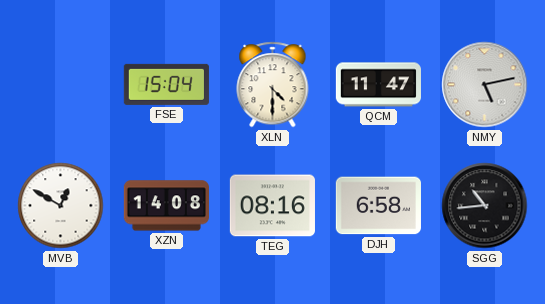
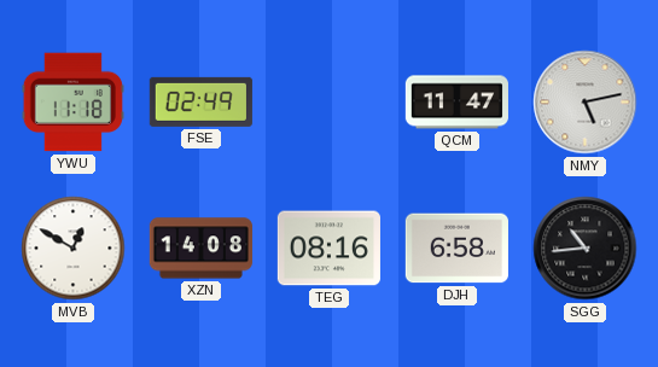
YWU: none -> 11:18 (72, 103)
FSE: 15:04 -> 02:49 (200, 101)
XLN: 4:30 -> none (273, 85)
